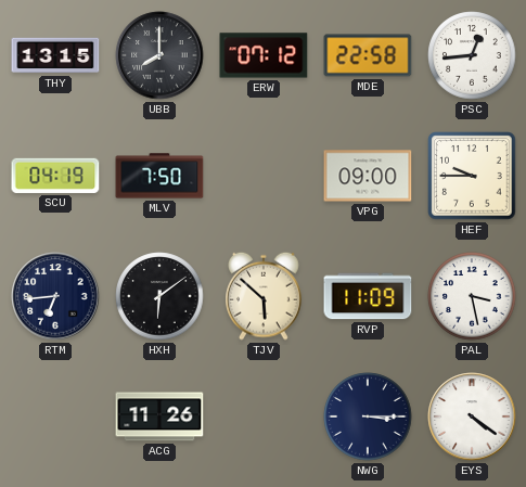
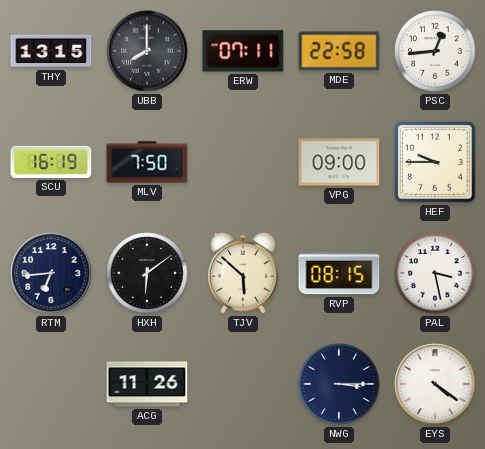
ERW: 07:12 -> 07:11 (243, 51)
SCU: 04:19 -> 16:19 (51, 162)
RVP: 11:09 -> 08:15 (339, 273)
